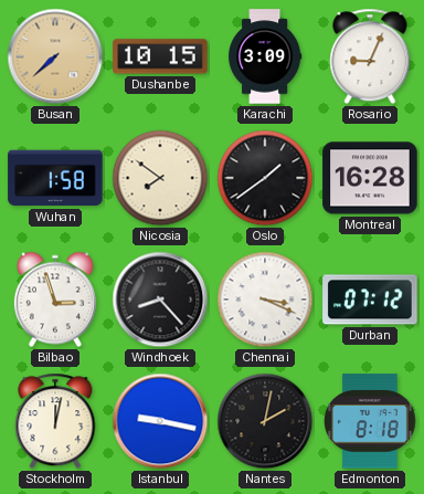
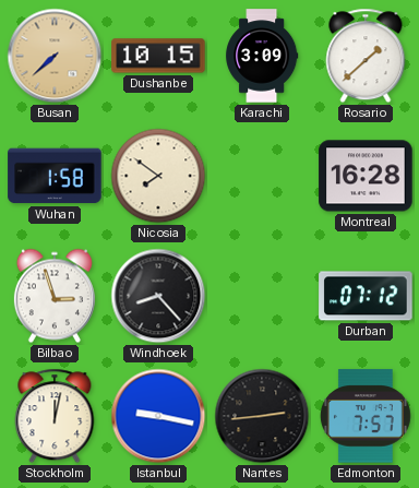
Rosario: 9:04 -> 1:38 (366, 56)
Oslo: 1:39 -> none (265, 178)
Chennai: 3:19 -> none (265, 299)
Nantes: 2:02 -> 2:44 (262, 416)
Edmonton: 8:18 -> 7:57 (366, 416)
